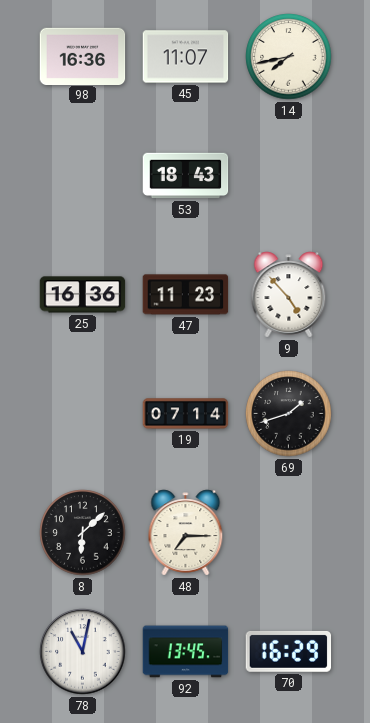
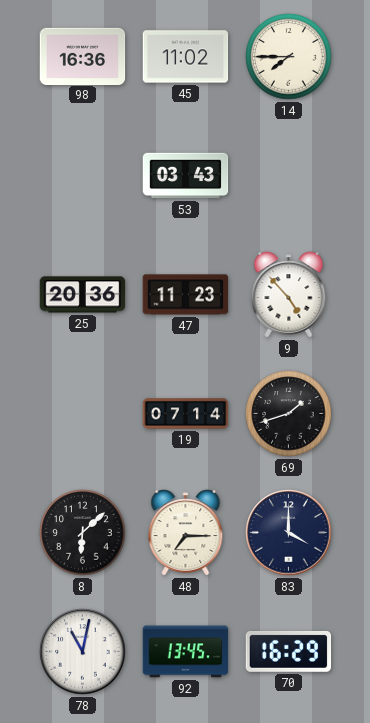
45: 11:07 -> 11:02 (186, 57)
14: 7:43 -> 7:45 (289, 57)
53: 18:43 -> 03:43 (186, 176)
25: 16:36 -> 20:36 (83, 295)
83: none -> 4:00 (289, 533)
